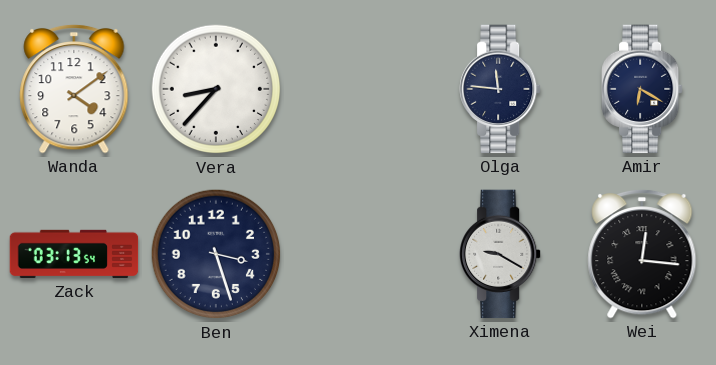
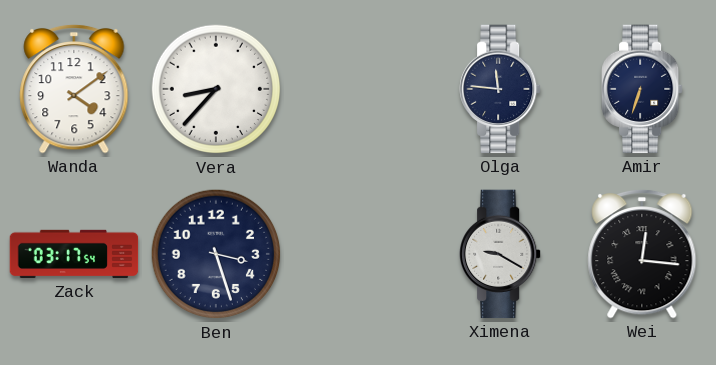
Amir: 6:20 -> 6:33 (643, 89)
Zack: 03:13 -> 03:17 (74, 254)
